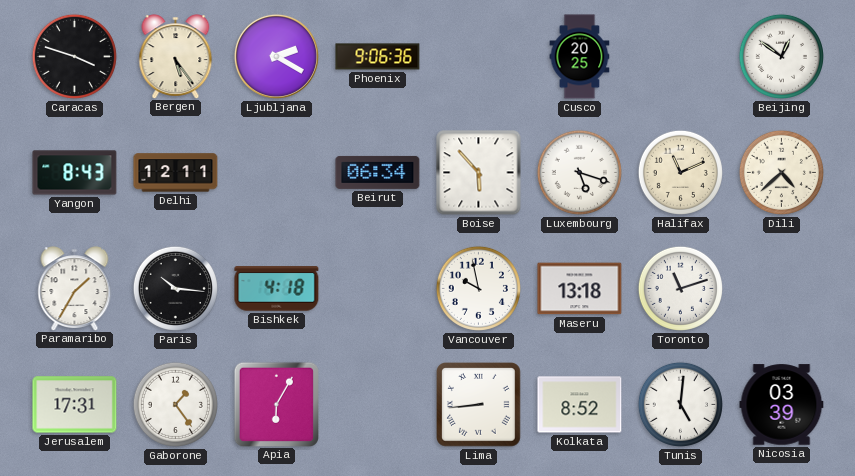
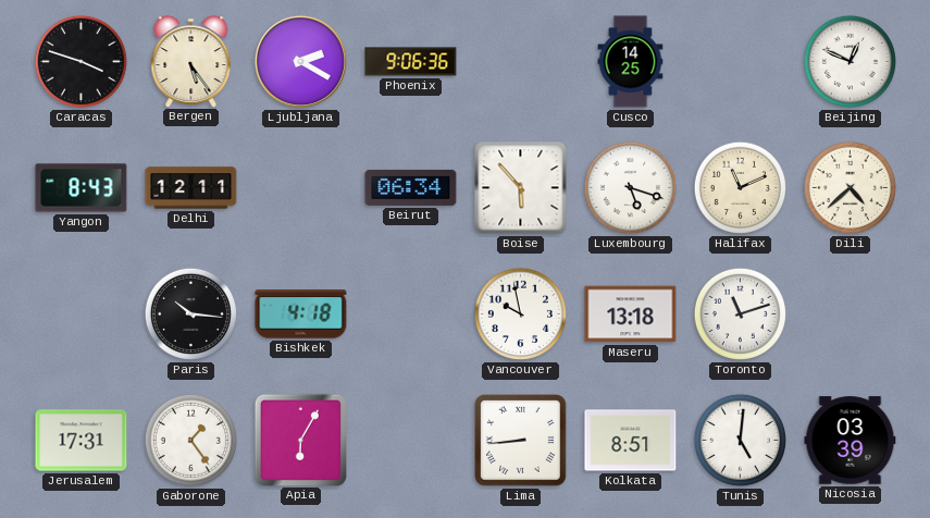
Cusco: 20:25 -> 14:25 (631, 62)
Beijing: 12:51 -> 12:49 (850, 61)
Paramaribo: 1:35 -> none (75, 288)
Kolkata: 8:52 -> 8:51 (631, 441)
